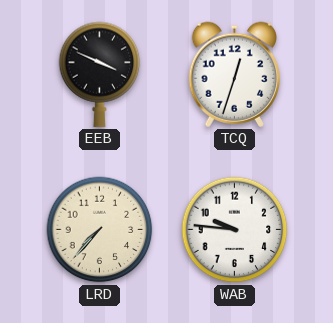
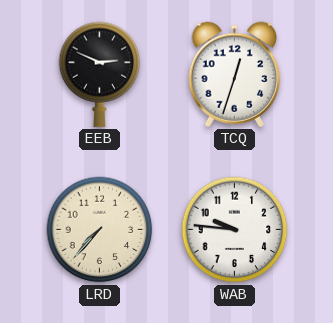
EEB: 3:49 -> 2:49 (100, 74)
